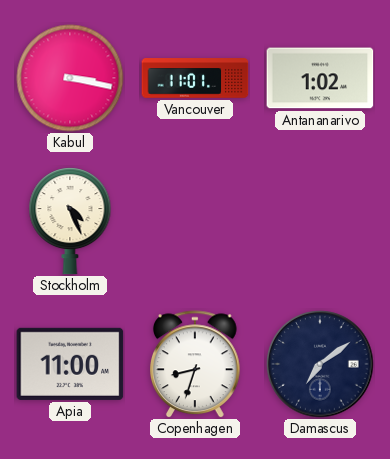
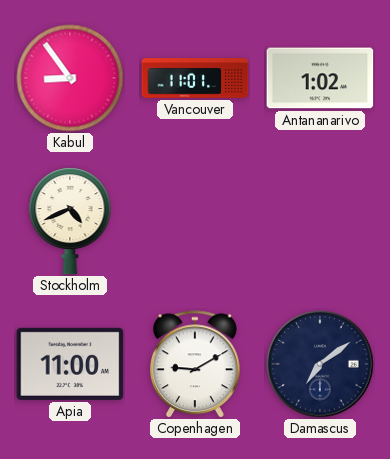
Kabul: 3:17 -> 8:54 (70, 78)
Stockholm: 4:26 -> 4:41 (70, 221)
Copenhagen: 8:33 -> 9:10 (196, 364)
